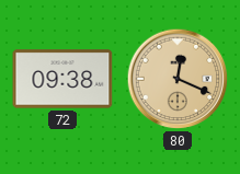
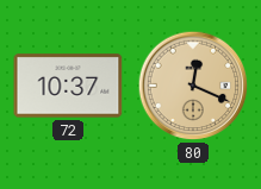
72: 09:38 -> 10:37 (68, 86)
